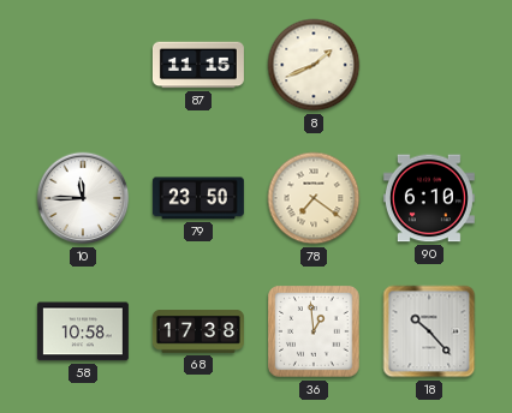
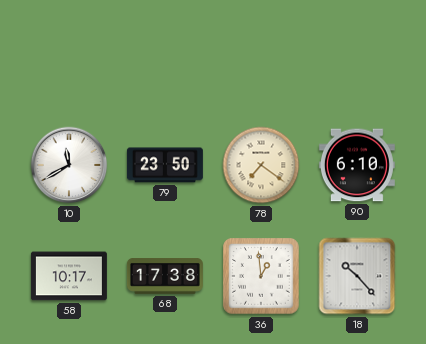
87: 11:15 -> none (198, 65)
8: 1:41 -> none (314, 65)
10: 11:45 -> 11:40 (69, 165)
58: 10:58 -> 10:17 (69, 276)
